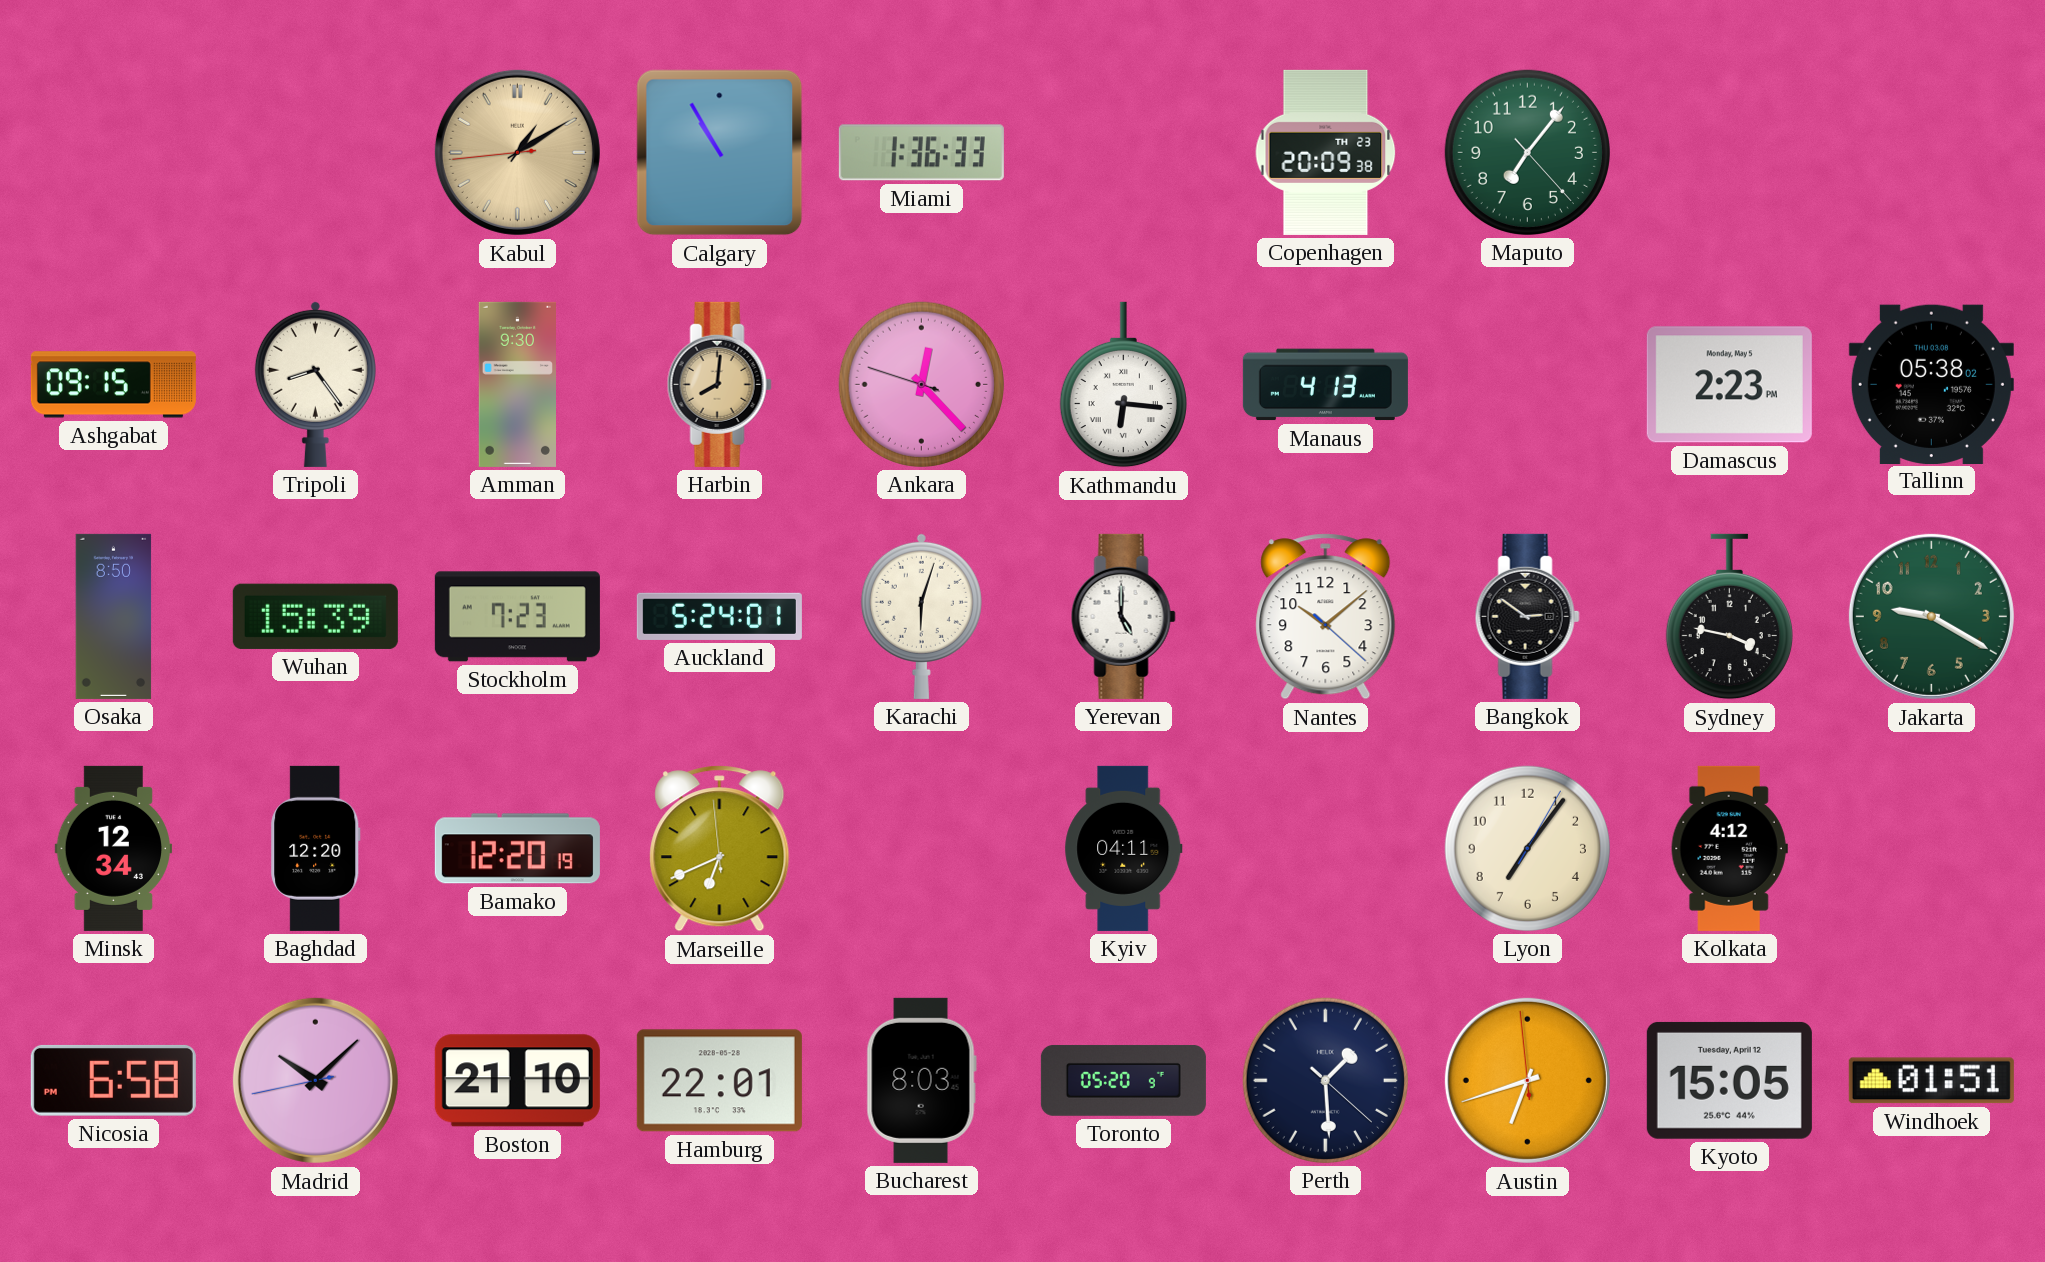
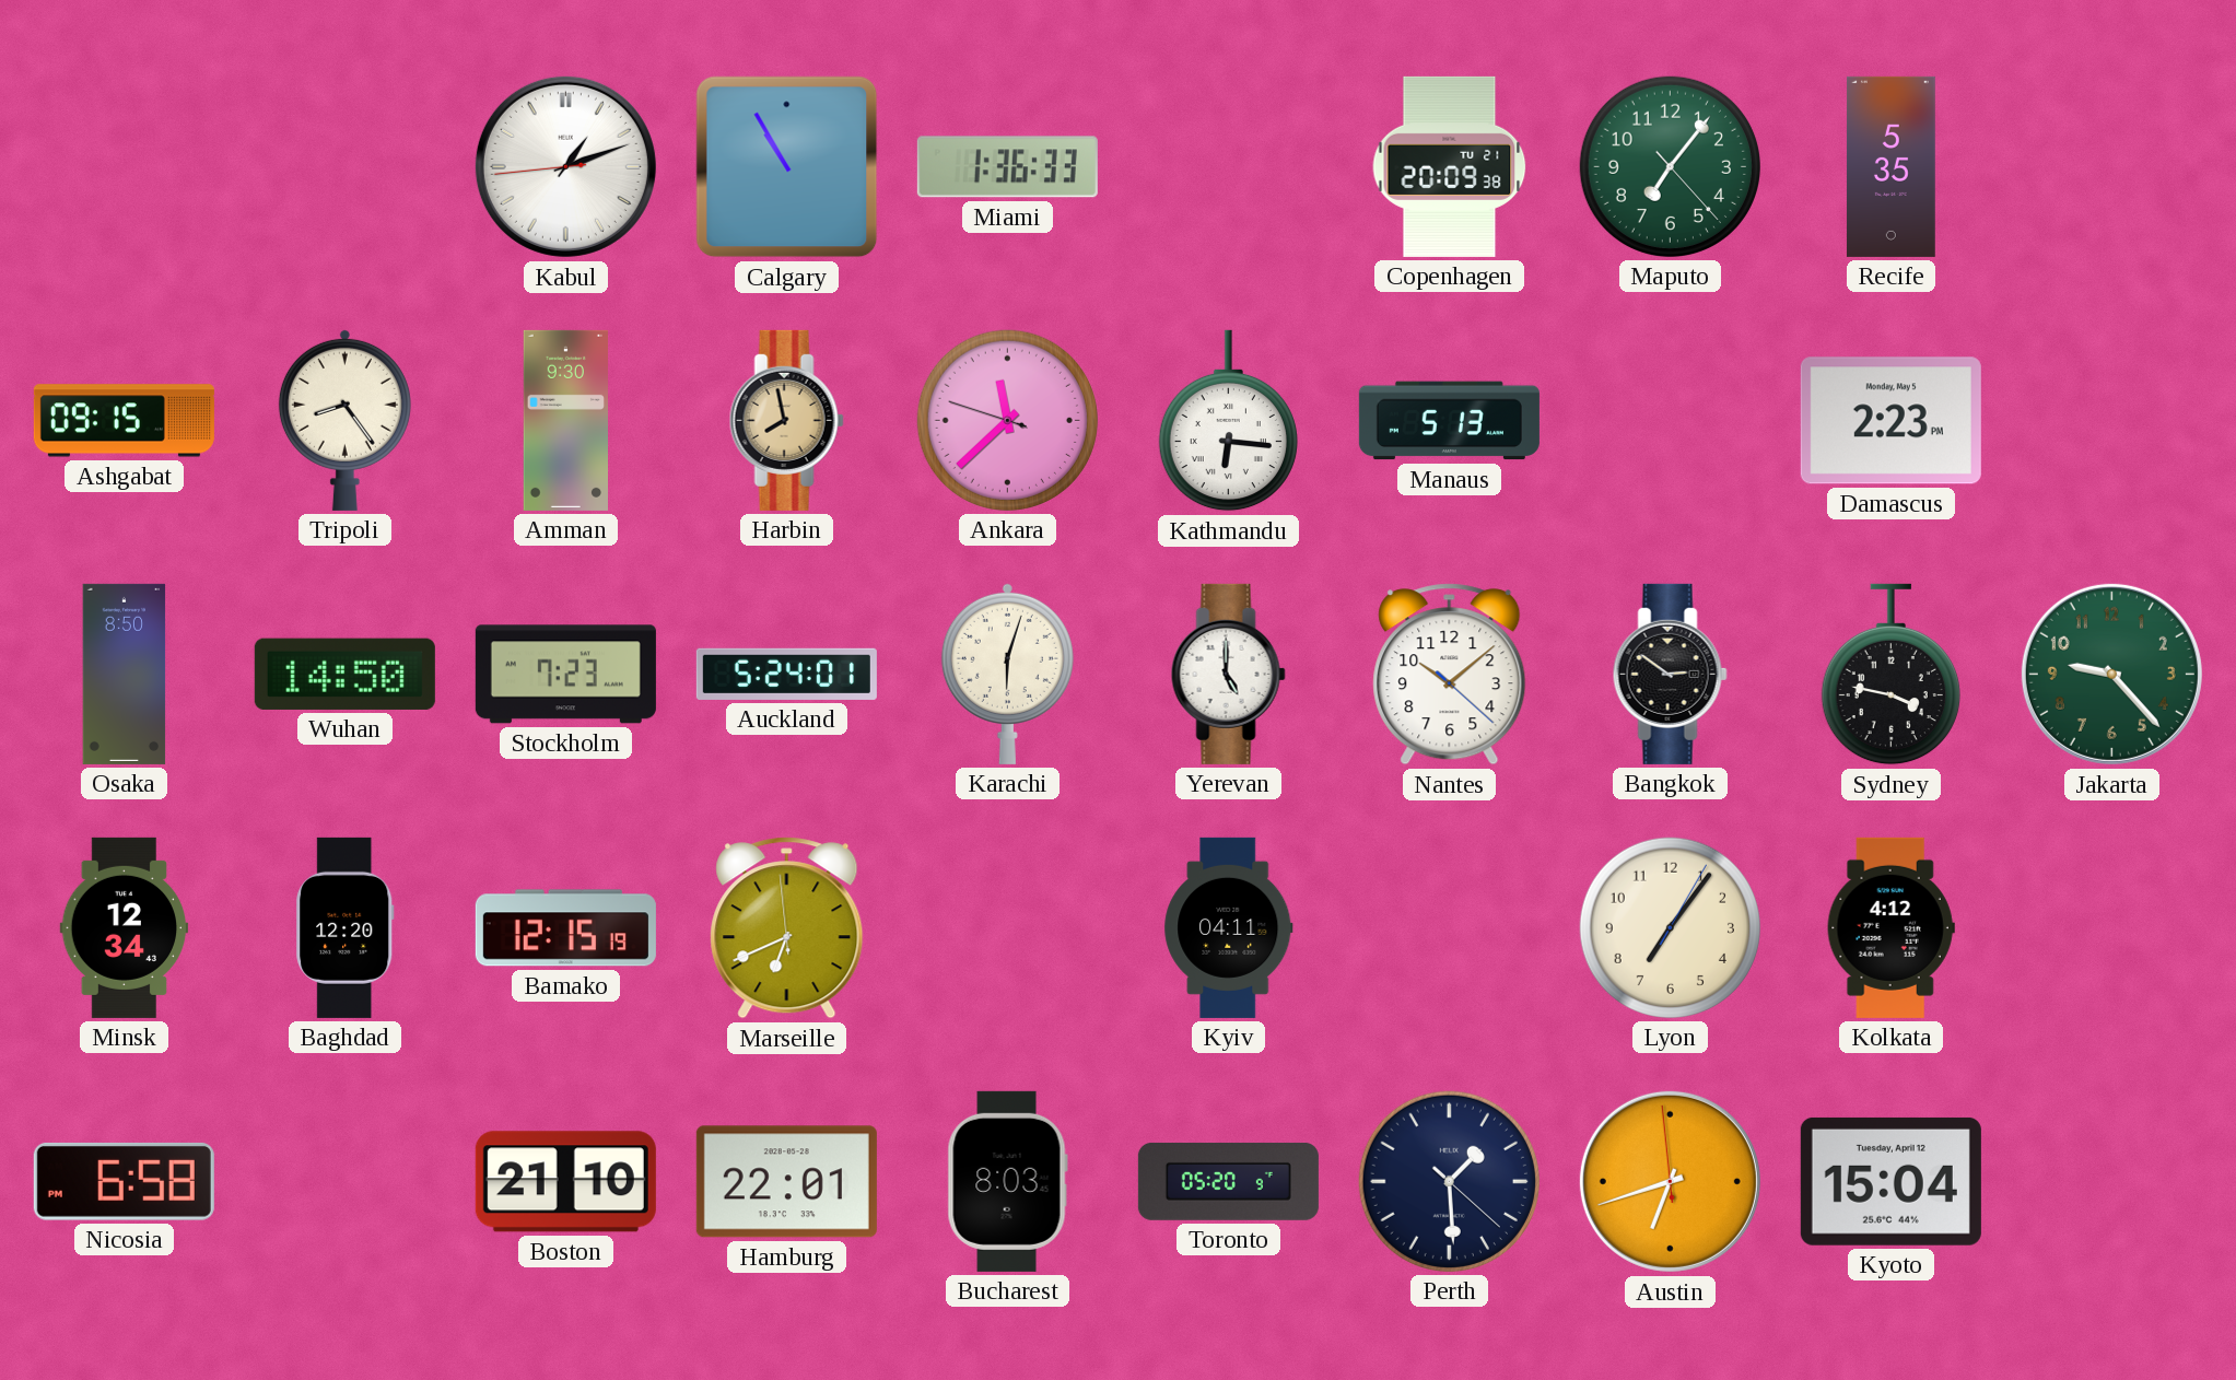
Kabul: 1:09 -> 1:11 (565, 166)
Kabul dial: champagne -> white (565, 166)
Copenhagen date: TH 23 -> TU 21 (1450, 166)
Recife: none -> 5:35 (1890, 166)
Harbin: 8:01 -> 7:58 (786, 420)
Ankara: 12:22 -> 11:37 (1007, 420)
Manaus: 4:13 -> 5:13 (1449, 421)
Tallinn: 05:38 -> none (1931, 384)
Wuhan: 15:39 -> 14:50 (344, 674)
Jakarta: 9:20 -> 9:23 (2111, 674)
Bamako: 12:20 -> 12:15 (565, 928)
Madrid: 10:07 -> none (315, 1080)
Kyoto: 15:05 -> 15:04 (1890, 1181)
Windhoek: 01:51 -> none (1931, 1081)
